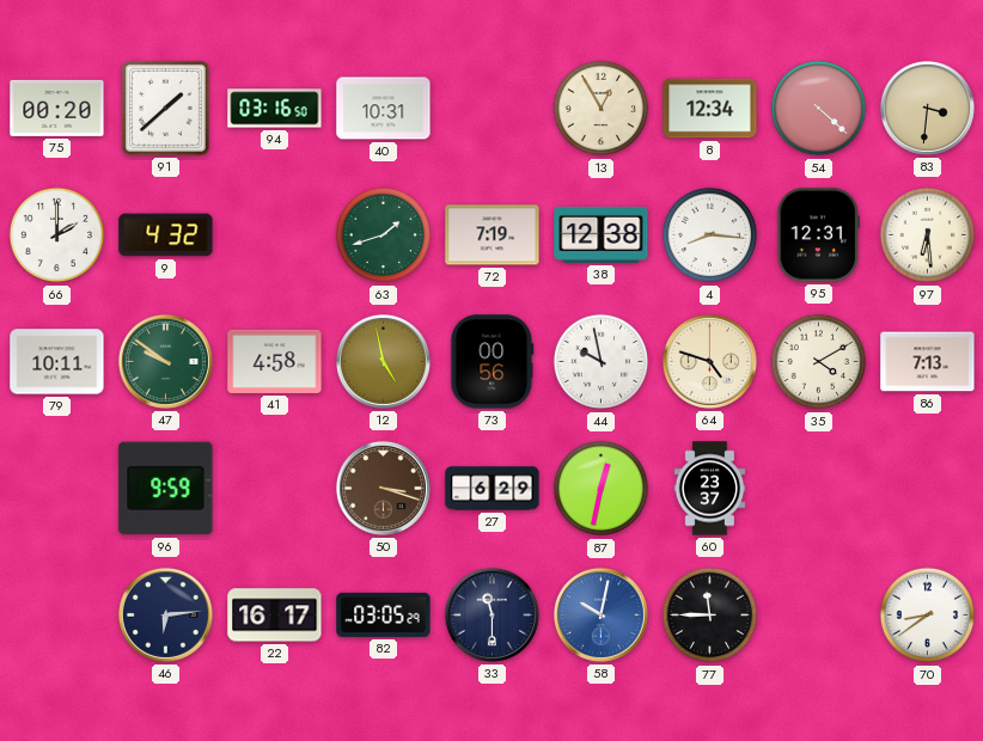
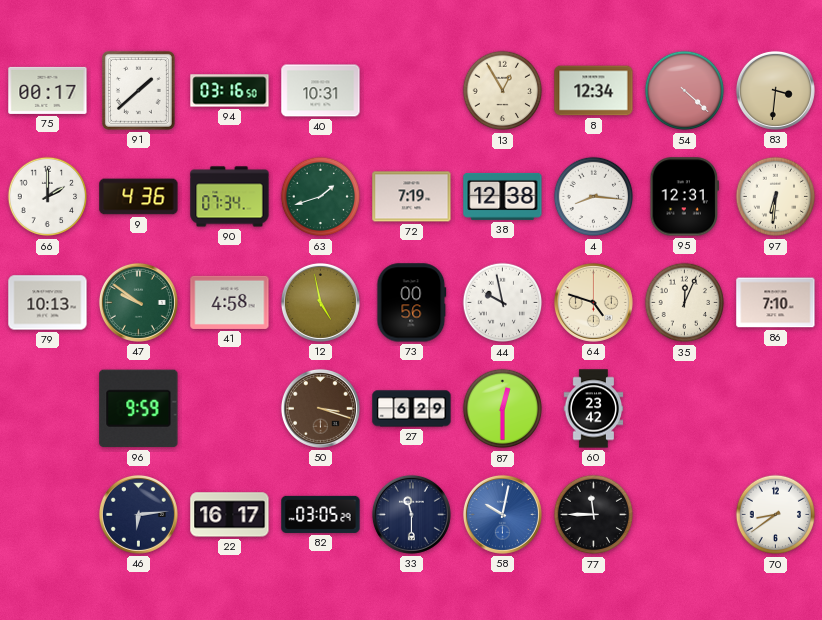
75: 00:20 -> 00:17 (48, 90)
9: 4:32 -> 4:36 (139, 197)
90: none -> 07:34 (230, 197)
97: 6:29 -> 6:31 (776, 197)
79: 10:11 -> 10:13 (48, 303)
35: 4:10 -> 12:04 (685, 303)
86: 7:13 -> 7:10 (776, 303)
87: 12:32 -> 12:30 (503, 409)
60: 23:37 -> 23:42 (594, 409)
